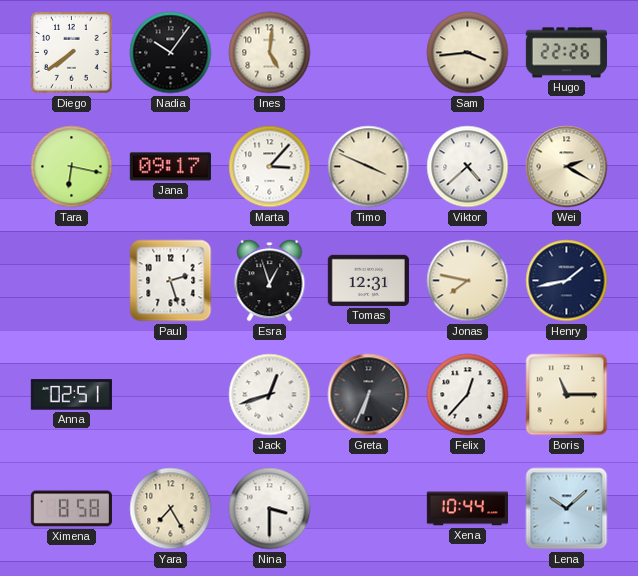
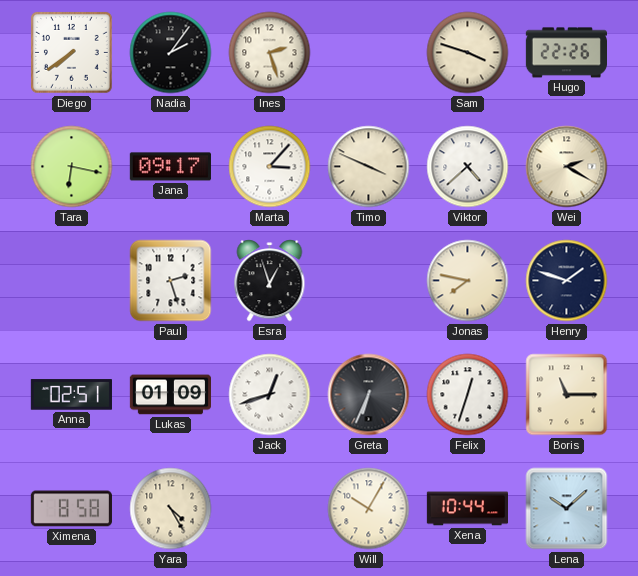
Nadia: 10:06 -> 2:06 (171, 53)
Ines: 5:01 -> 2:27 (270, 53)
Sam: 3:44 -> 3:48 (468, 53)
Tomas: 12:31 -> none (368, 280)
Henry: 1:43 -> 1:48 (567, 281)
Lukas: none -> 01:09 (170, 395)
Felix: 12:37 -> 12:33 (468, 395)
Yara: 7:25 -> 4:25 (171, 509)
Nina: 3:30 -> none (270, 509)
Will: none -> 10:05 (369, 509)
